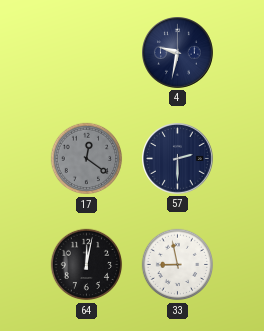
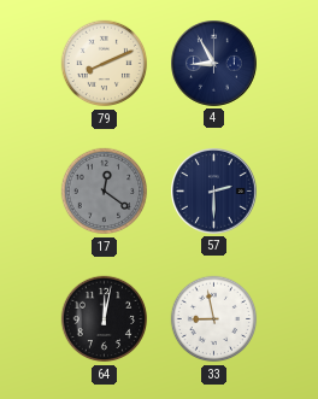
79: none -> 8:11 (105, 64)
4: 9:32 -> 8:55 (214, 64)
